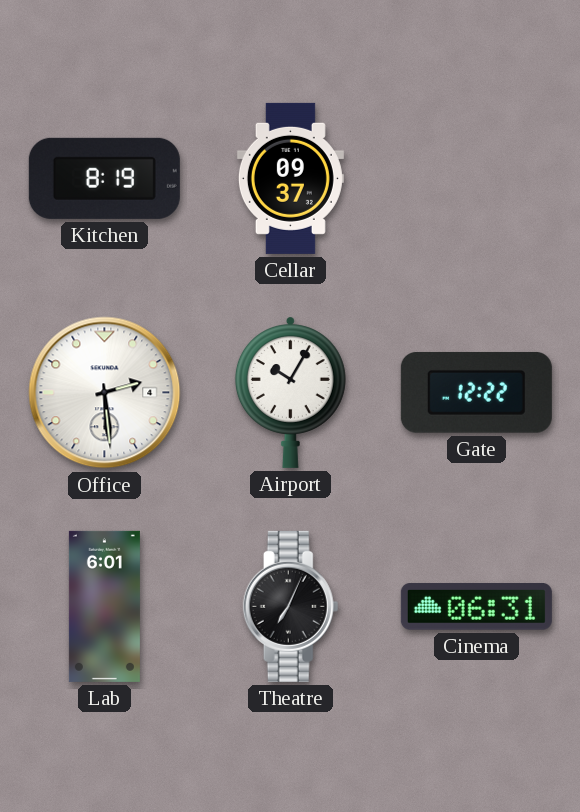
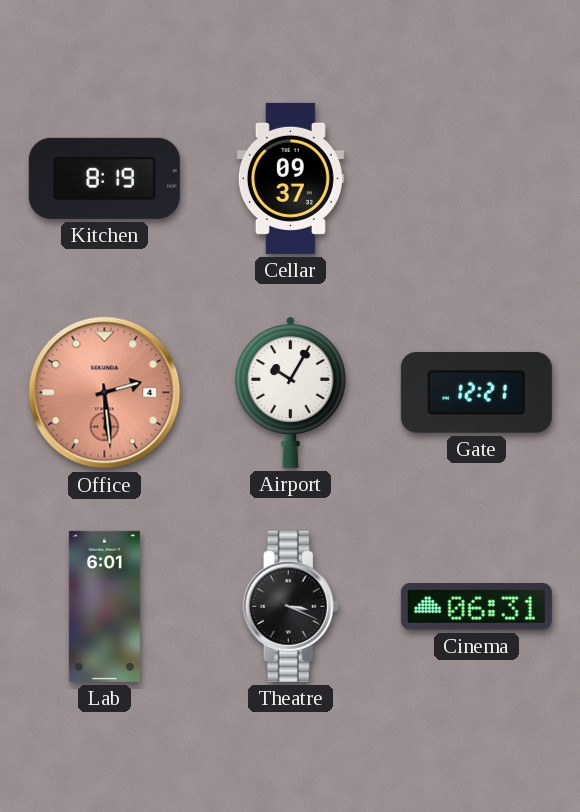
Office dial: white -> salmon (105, 393)
Gate: 12:22 -> 12:21 (476, 392)
Theatre: 7:04 -> 3:19 (291, 606)
